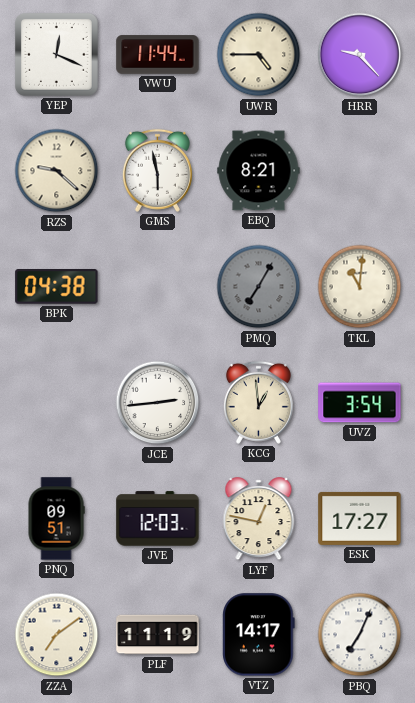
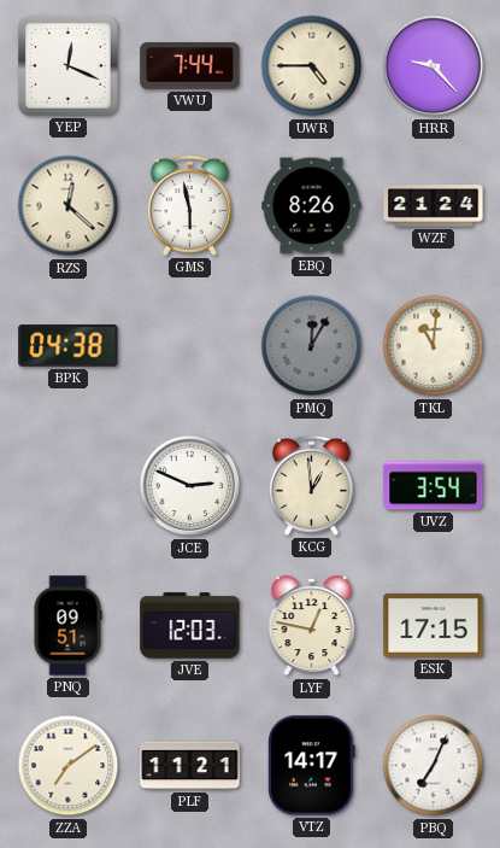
VWU: 11:44 -> 7:44 (190, 66)
RZS: 9:22 -> 12:22 (69, 206)
EBQ: 8:21 -> 8:26 (312, 206)
WZF: none -> 21:24 (434, 206)
PMQ: 7:05 -> 12:05 (312, 346)
JCE: 2:44 -> 2:49 (190, 486)
ESK: 17:27 -> 17:15 (434, 625)
PLF: 11:19 -> 11:21 (190, 766)
